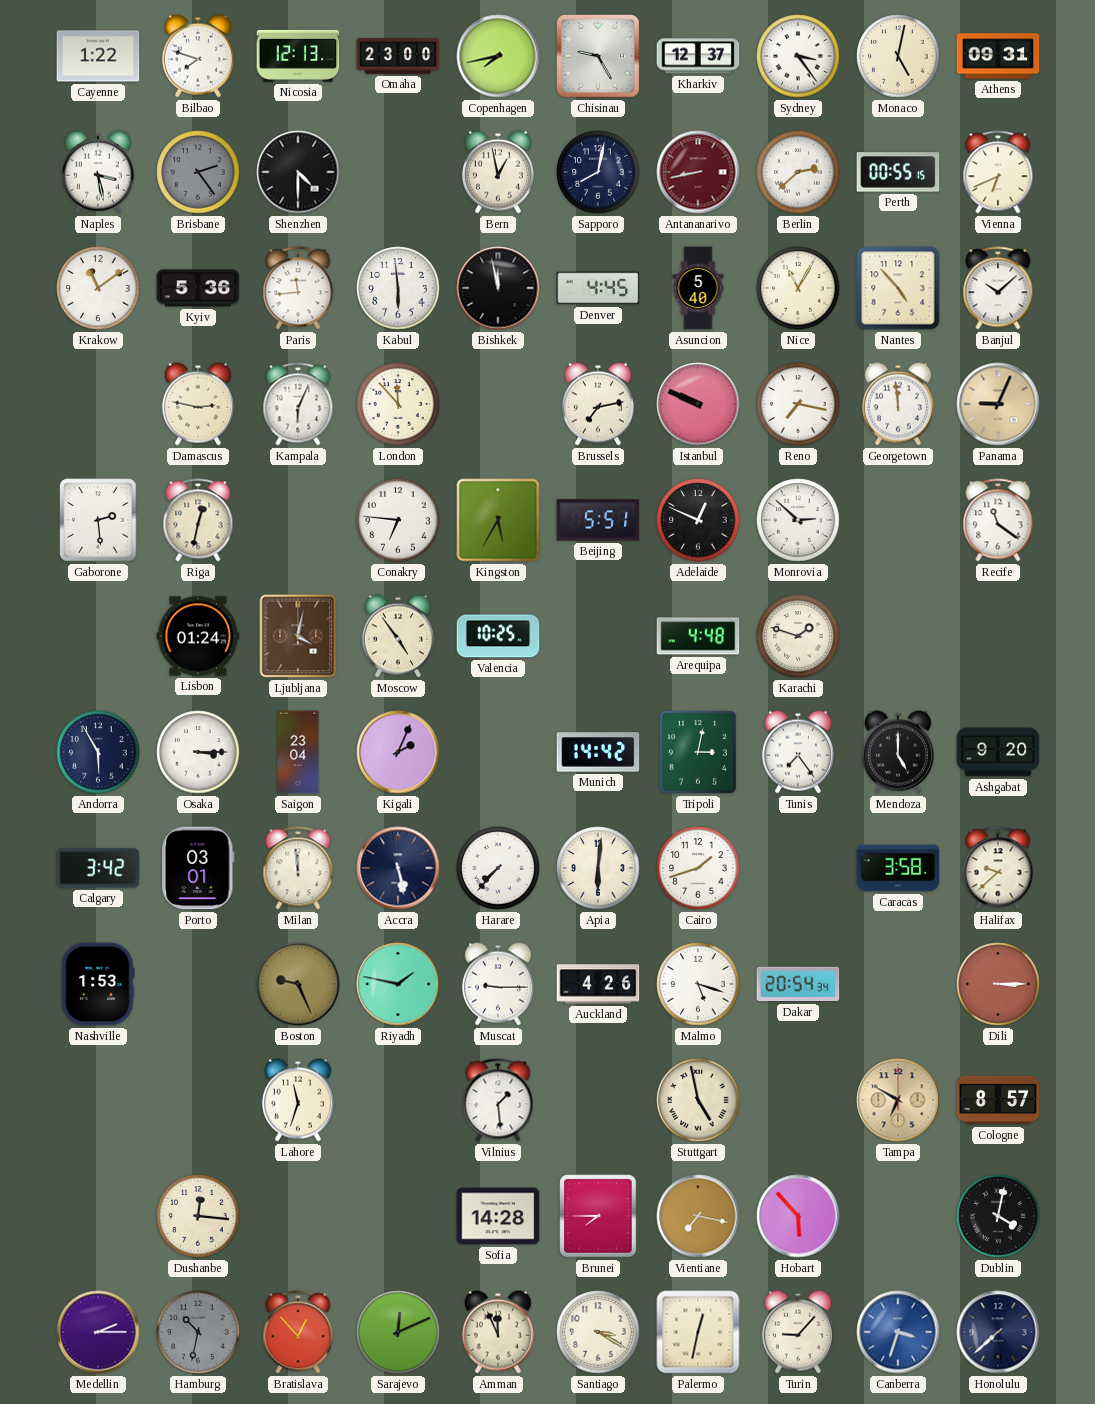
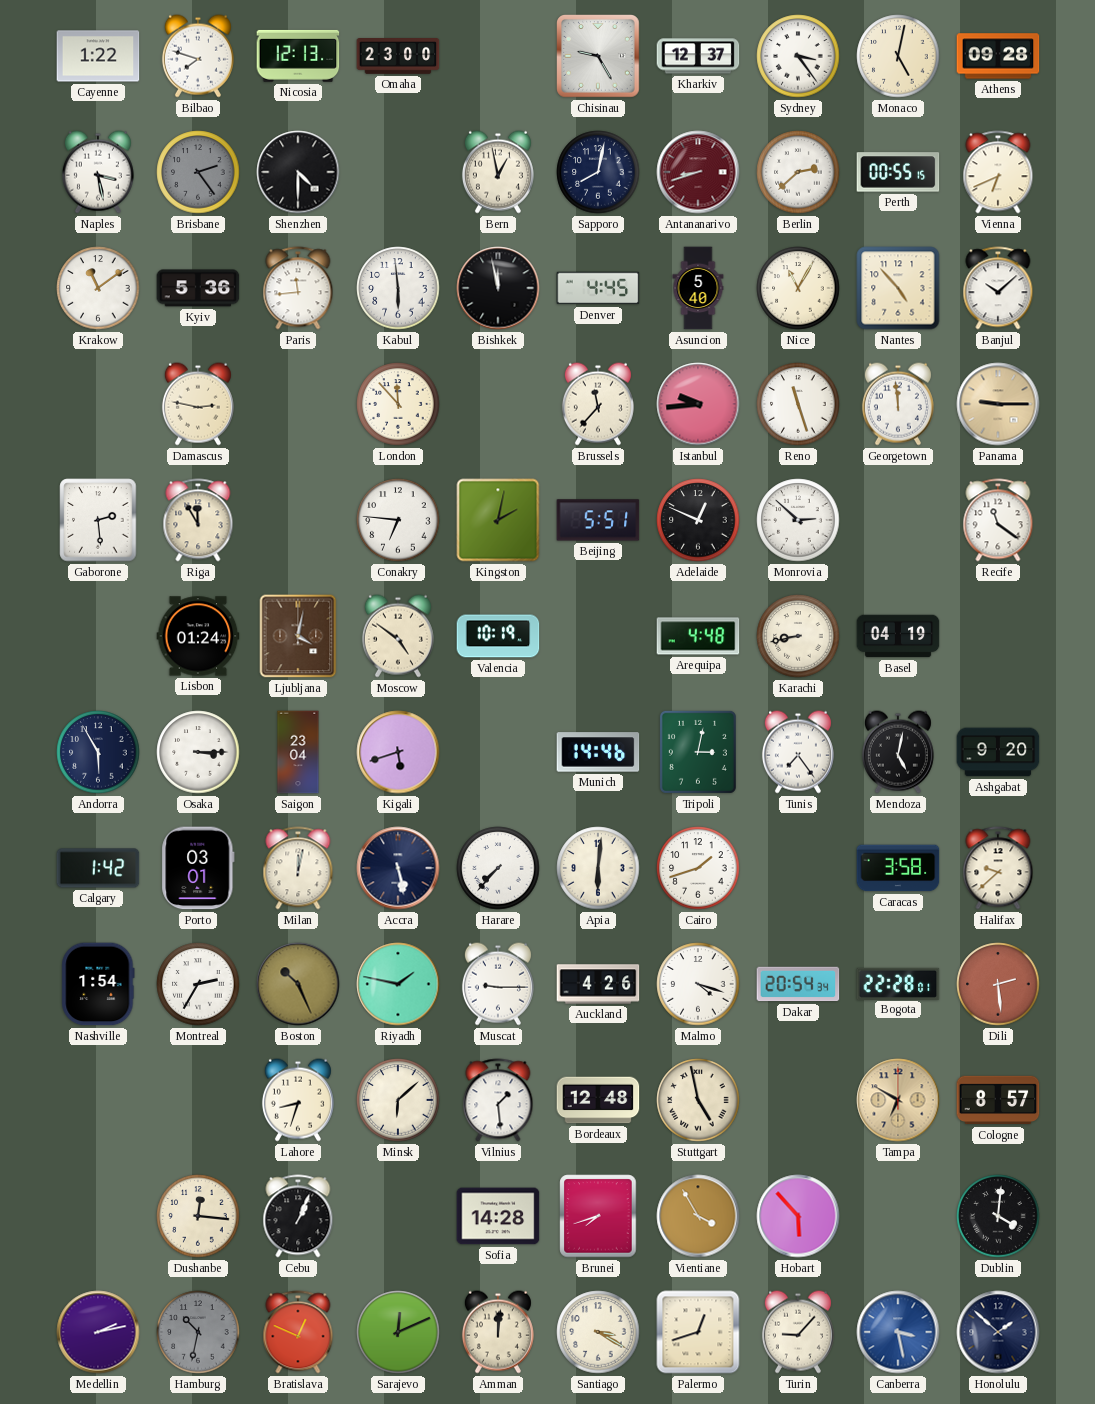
Copenhagen: 7:43 -> none (498, 56)
Athens: 09:31 -> 09:28 (998, 56)
Antananarivo: 8:43 -> 8:42 (698, 172)
Kampala: 6:04 -> none (298, 404)
Brussels: 7:13 -> 11:37 (598, 404)
Istanbul: 9:49 -> 9:44 (698, 404)
Reno: 7:17 -> 11:27 (798, 404)
Panama: 9:04 -> 9:15 (998, 404)
Riga: 12:32 -> 11:55 (198, 520)
Kingston: 5:35 -> 2:02 (498, 520)
Moscow: 4:54 -> 4:51 (398, 636)
Valencia: 10:25 -> 10:19 (498, 636)
Karachi: 1:48 -> 8:43 (798, 636)
Basel: none -> 04:19 (898, 636)
Kigali: 2:04 -> 5:42 (398, 752)
Munich: 14:42 -> 14:46 (598, 752)
Mendoza: 5:00 -> 5:02 (898, 752)
Calgary: 3:42 -> 1:42 (98, 868)
Milan: 11:59 -> 12:02 (298, 868)
Nashville: 1:53 -> 1:54 (98, 984)
Montreal: none -> 2:35 (198, 984)
Boston: 9:26 -> 10:26 (298, 984)
Malmo: 5:18 -> 4:18 (698, 984)
Bogota: none -> 22:28 (898, 983)
Dili: 3:15 -> 2:29 (998, 984)
Lahore: 11:33 -> 8:33 (298, 1100)
Minsk: none -> 6:08 (398, 1100)
Bordeaux: none -> 12:48 (598, 1100)
Cebu: none -> 1:04 (298, 1216)
Brunei: 7:45 -> 7:42 (598, 1216)
Vientiane: 7:17 -> 3:55 (698, 1216)
Dublin: 4:02 -> 4:01 (998, 1216)
Medellin: 2:15 -> 2:13 (98, 1332)
Bratislava: 12:53 -> 12:49 (298, 1332)
Amman: 11:56 -> 12:01 (498, 1332)
Palermo: 12:32 -> 12:42 (698, 1332)
Canberra: 3:33 -> 3:28 (898, 1332)
Honolulu: 7:38 -> 1:52 (998, 1332)
